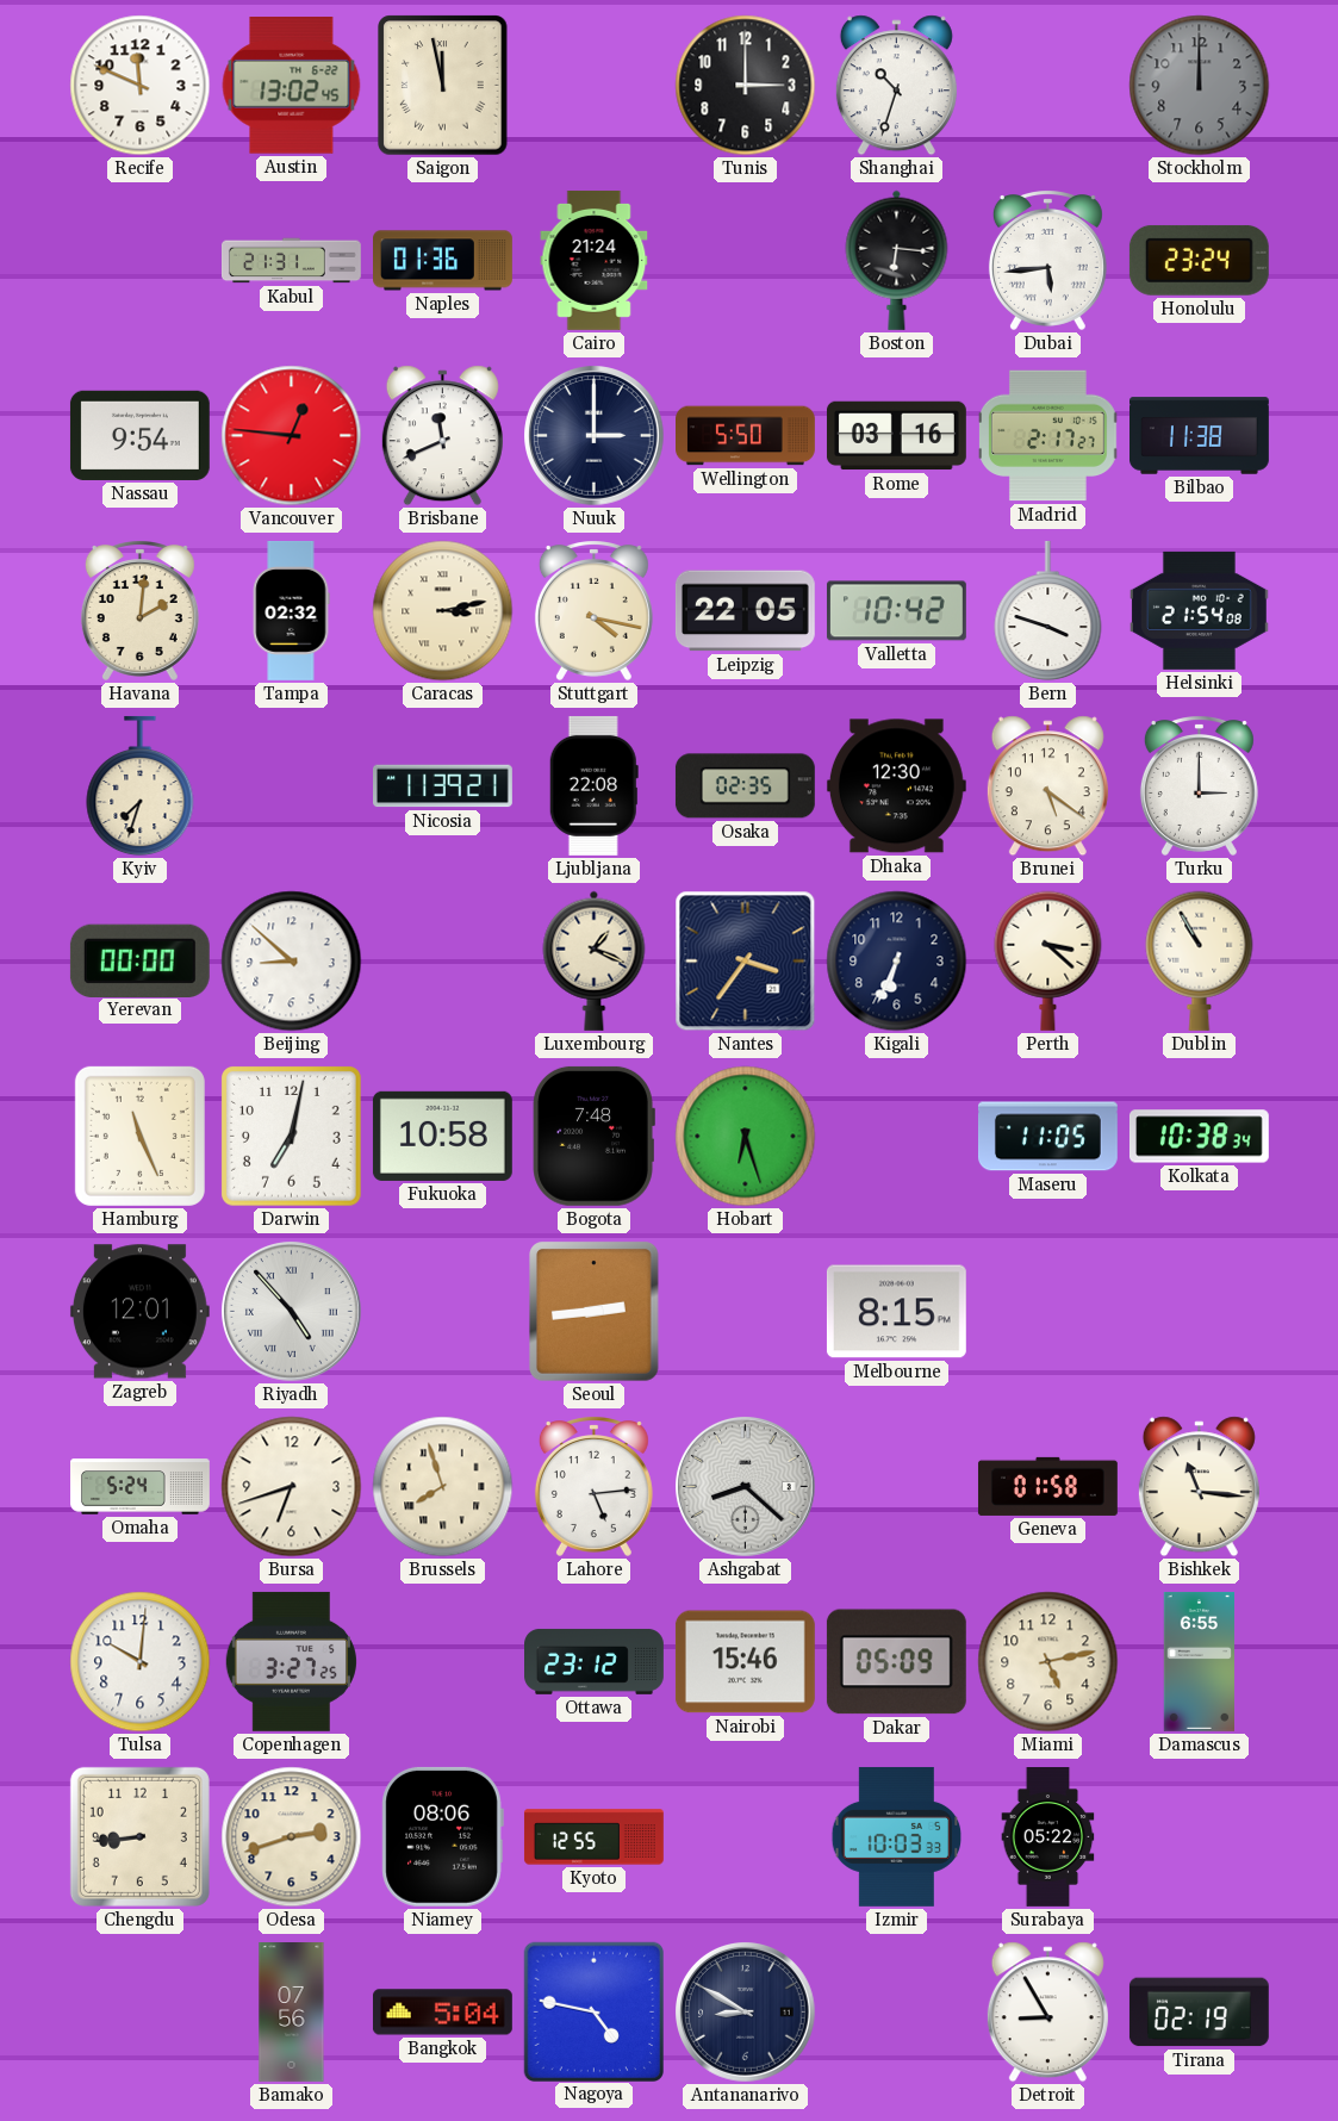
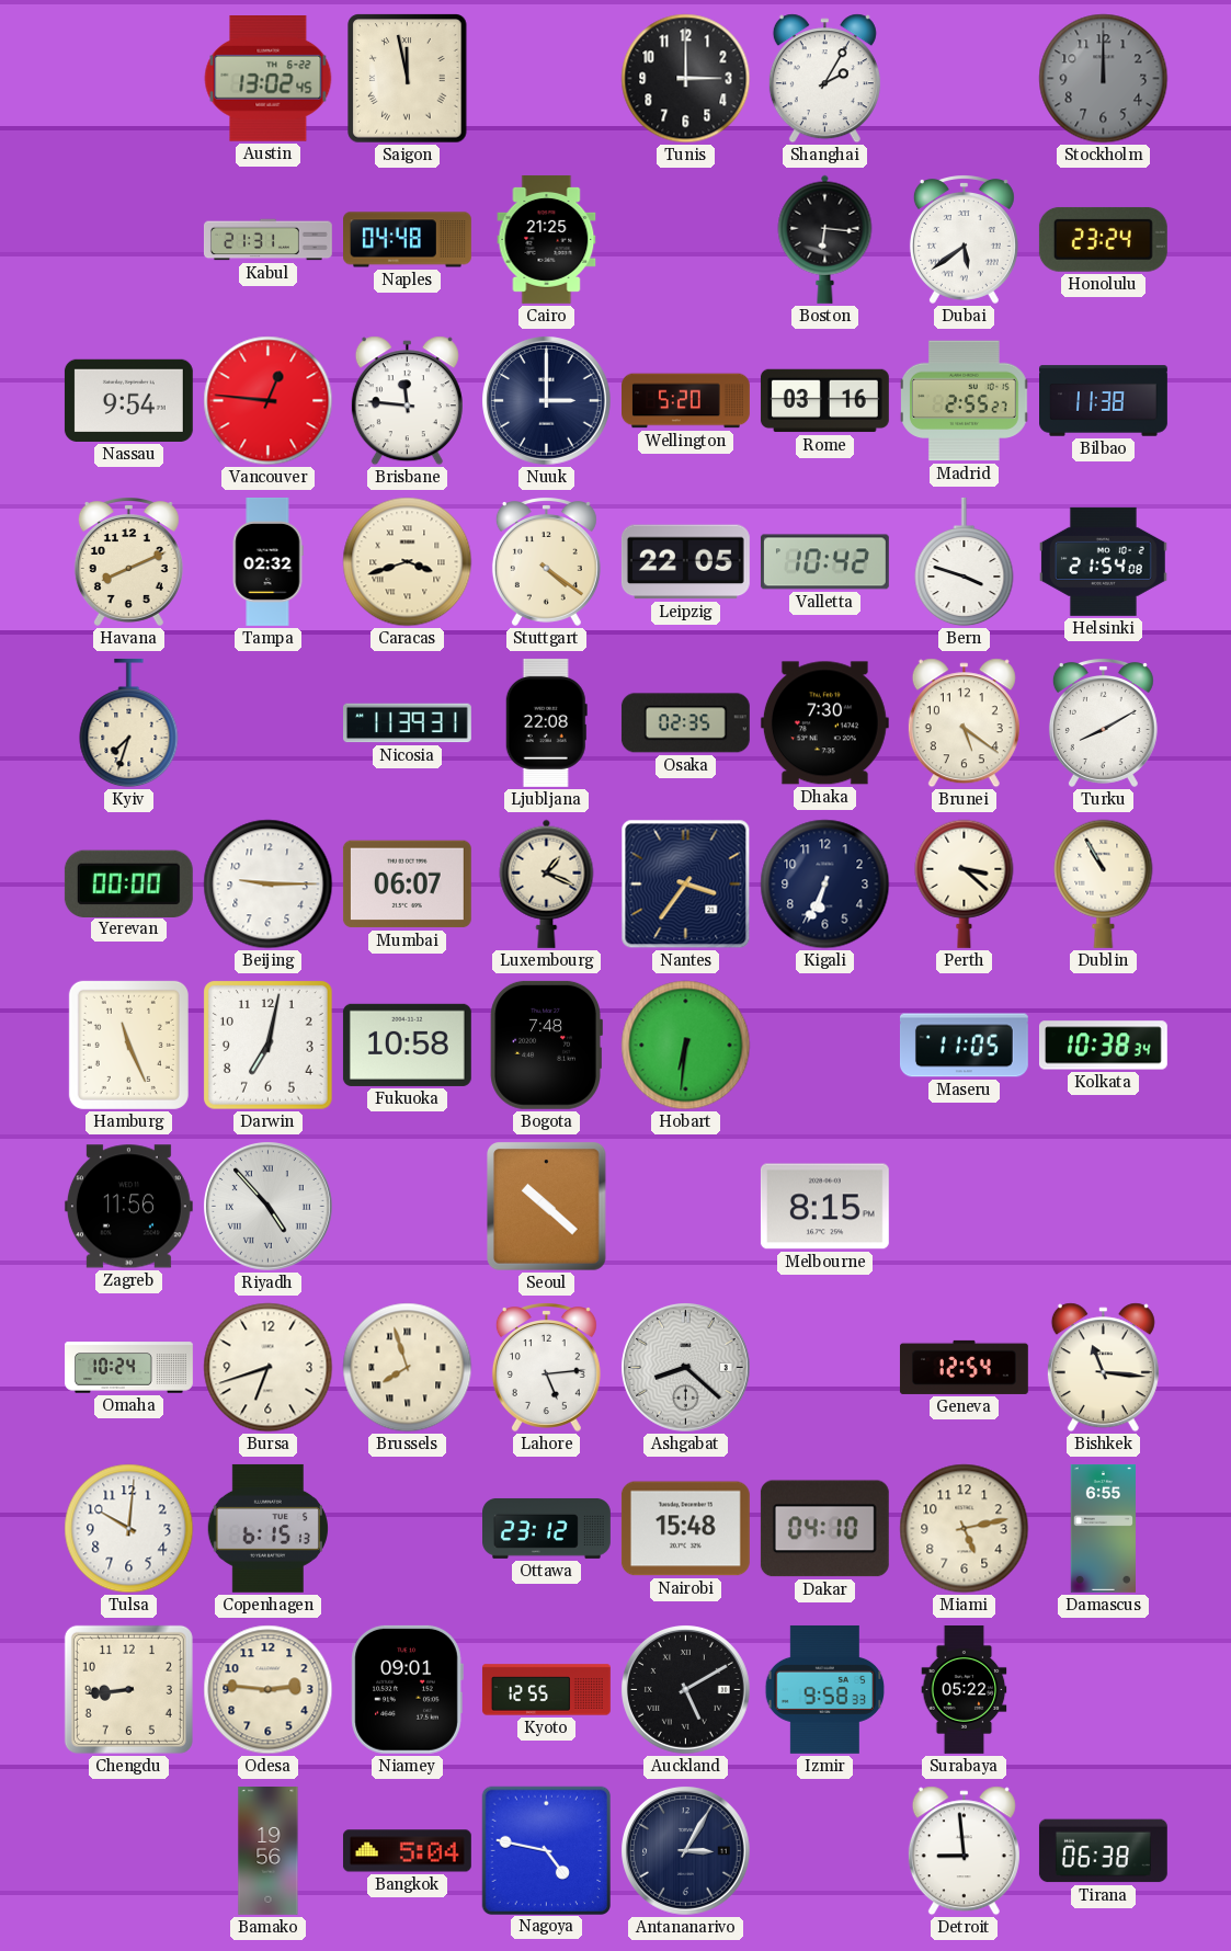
Recife: 11:49 -> none (141, 86)
Shanghai: 10:33 -> 2:05 (824, 79)
Naples: 01:36 -> 04:48 (408, 240)
Cairo: 21:24 -> 21:25 (547, 239)
Dubai: 5:44 -> 5:39 (964, 239)
Brisbane: 11:41 -> 11:46 (407, 401)
Wellington: 5:50 -> 5:20 (686, 401)
Madrid: 2:17 -> 2:55 (965, 401)
Havana: 2:01 -> 8:11 (128, 561)
Caracas: 3:13 -> 3:42 (408, 562)
Stuttgart: 4:17 -> 4:21 (546, 561)
Nicosia: 11:39:21 -> 11:39:31 (408, 723)
Dhaka: 12:30 -> 7:30 (824, 723)
Turku: 3:00 -> 8:10 (1103, 722)
Beijing: 8:52 -> 9:15 (269, 885)
Mumbai: none -> 06:07 (407, 885)
Hobart: 6:27 -> 6:31 (686, 1046)
Zagreb: 12:01 -> 11:56 (128, 1207)
Seoul: 2:44 -> 10:22 (547, 1207)
Omaha: 5:24 -> 10:24 (129, 1368)
Geneva: 01:58 -> 12:54 (964, 1367)
Copenhagen: 3:27 -> 6:15 (267, 1528)
Nairobi: 15:46 -> 15:48 (685, 1529)
Dakar: 05:09 -> 04:10 (824, 1529)
Odesa: 2:42 -> 2:46 (269, 1690)
Niamey: 08:06 -> 09:01 (407, 1689)
Auckland: none -> 5:10 (686, 1690)
Izmir: 10:03 -> 9:58 (825, 1689)
Bamako: 07:56 -> 19:56 (269, 1851)
Antananarivo: 8:50 -> 3:05 (686, 1851)
Detroit: 8:55 -> 8:59 (964, 1851)
Tirana: 02:19 -> 06:38 (1103, 1851)
